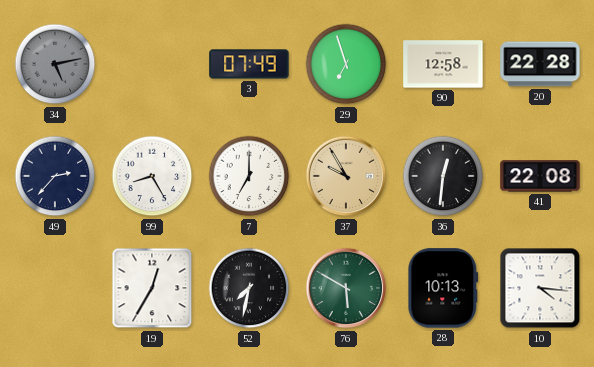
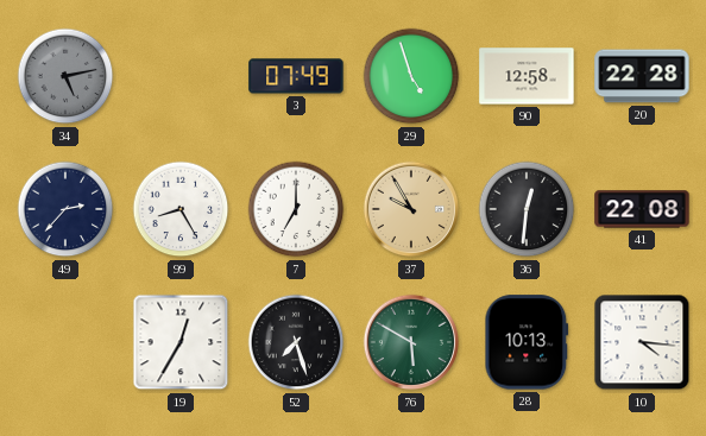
29: 6:57 -> 4:57 (411, 76)
52: 7:32 -> 7:27 (296, 342)
